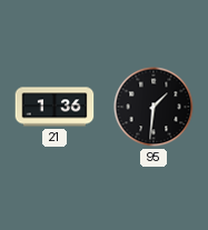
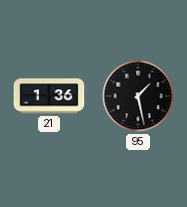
95: 1:31 -> 1:28 (138, 96)
